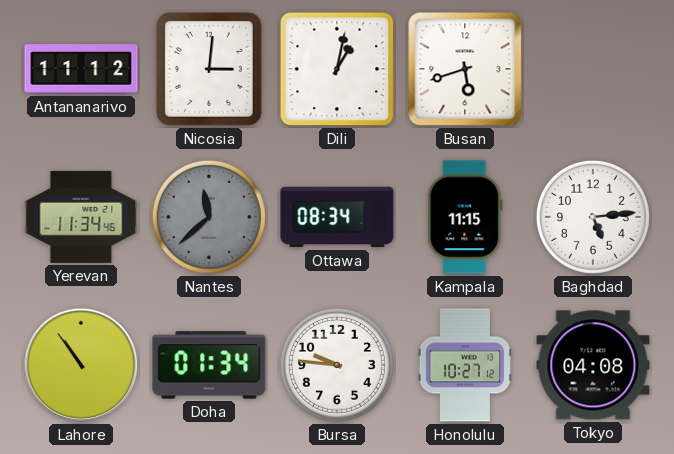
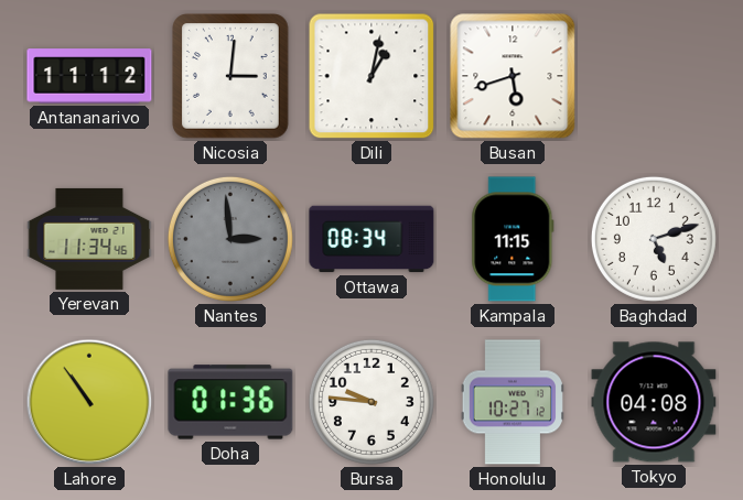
Nantes: 11:38 -> 2:59 (230, 239)
Baghdad: 5:14 -> 5:12 (654, 239)
Doha: 01:34 -> 01:36 (230, 402)
